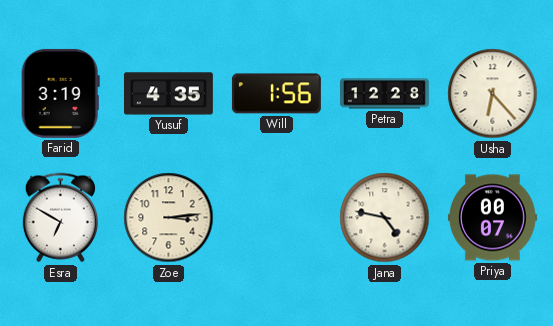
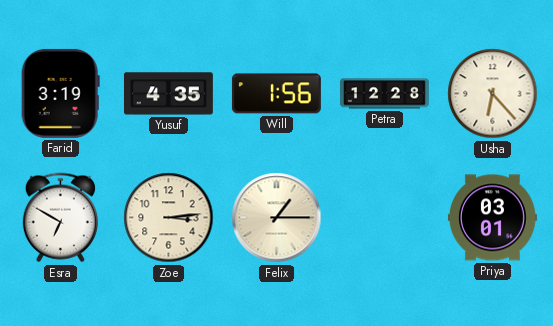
Felix: none -> 1:15 (277, 218)
Jana: 4:47 -> none (385, 218)
Priya: 00:07 -> 03:01 (492, 218)
